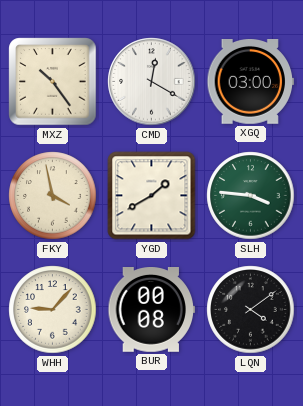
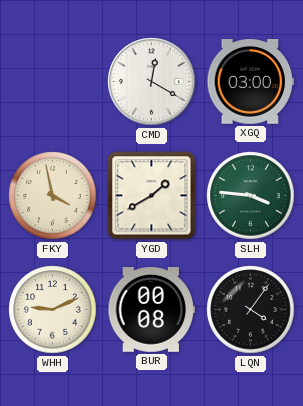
MXZ: 10:24 -> none (53, 82)
WHH: 9:07 -> 9:11 (53, 310)
LQN: 4:09 -> 4:06 (251, 310)
